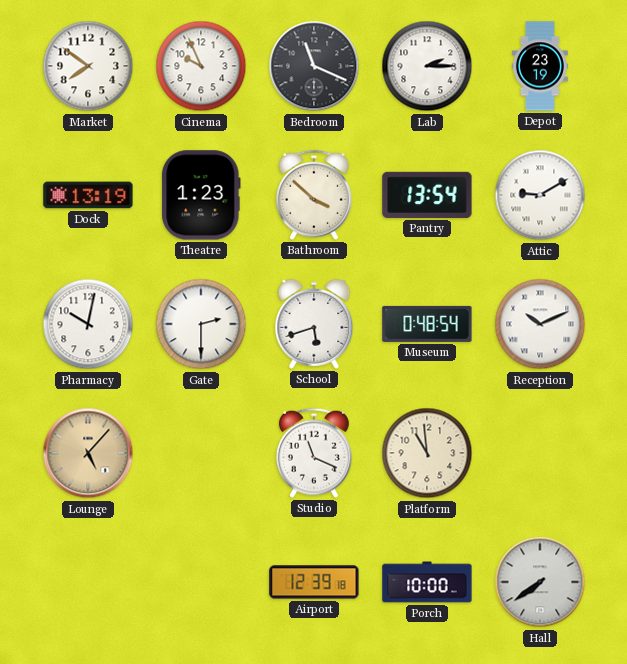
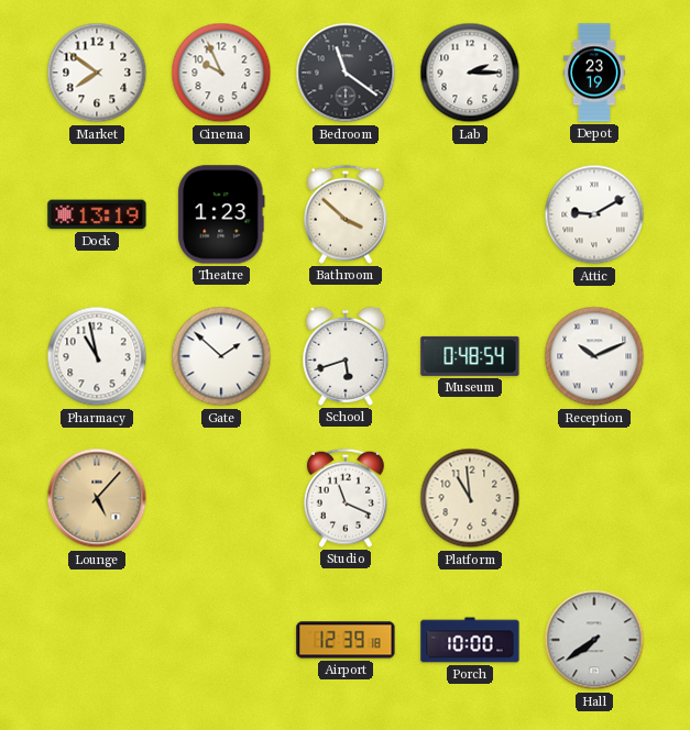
Bedroom: 11:19 -> 11:21 (346, 73)
Pantry: 13:54 -> none (427, 195)
Pharmacy: 10:02 -> 10:58 (97, 356)
Gate: 2:30 -> 1:52 (221, 356)
